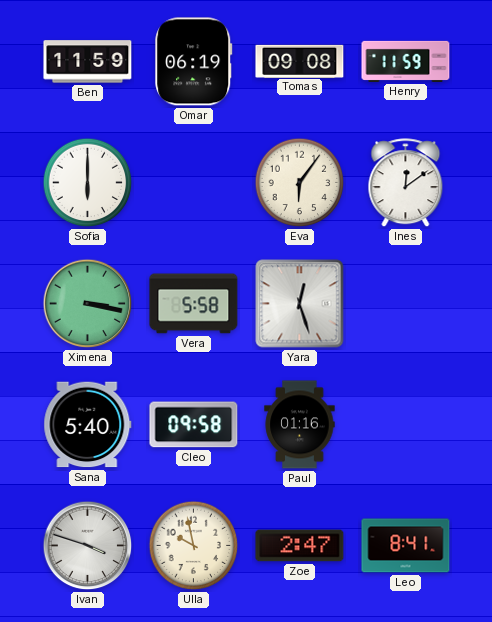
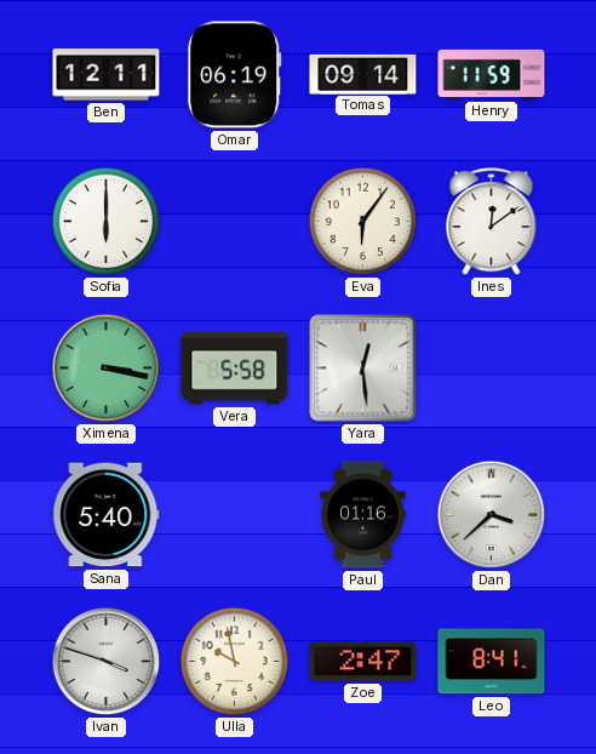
Ben: 11:59 -> 12:11 (107, 75)
Tomas: 09:08 -> 09:14 (363, 74)
Yara: 12:27 -> 12:29 (363, 369)
Cleo: 09:58 -> none (194, 425)
Dan: none -> 3:38 (492, 515)
